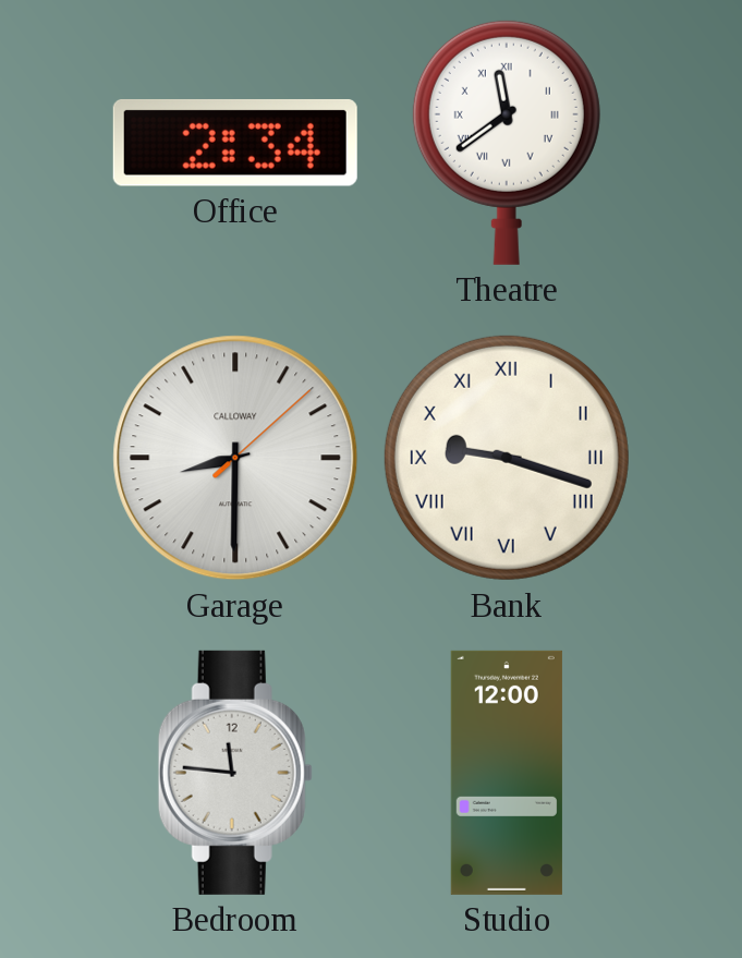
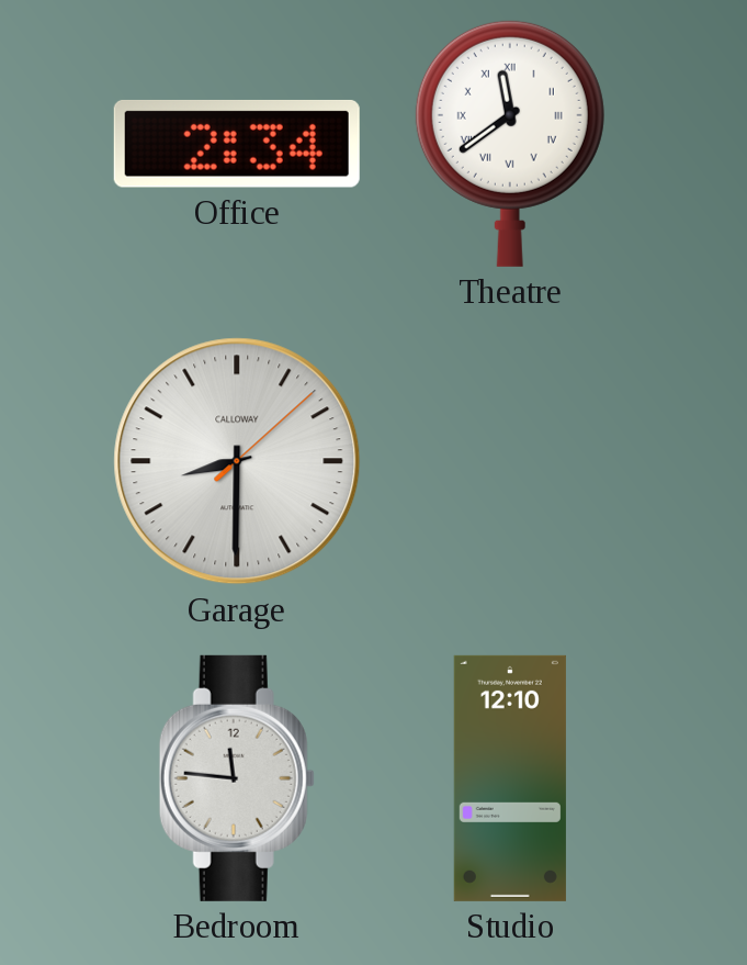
Bank: 9:18 -> none (507, 458)
Studio: 12:00 -> 12:10 (510, 778)
